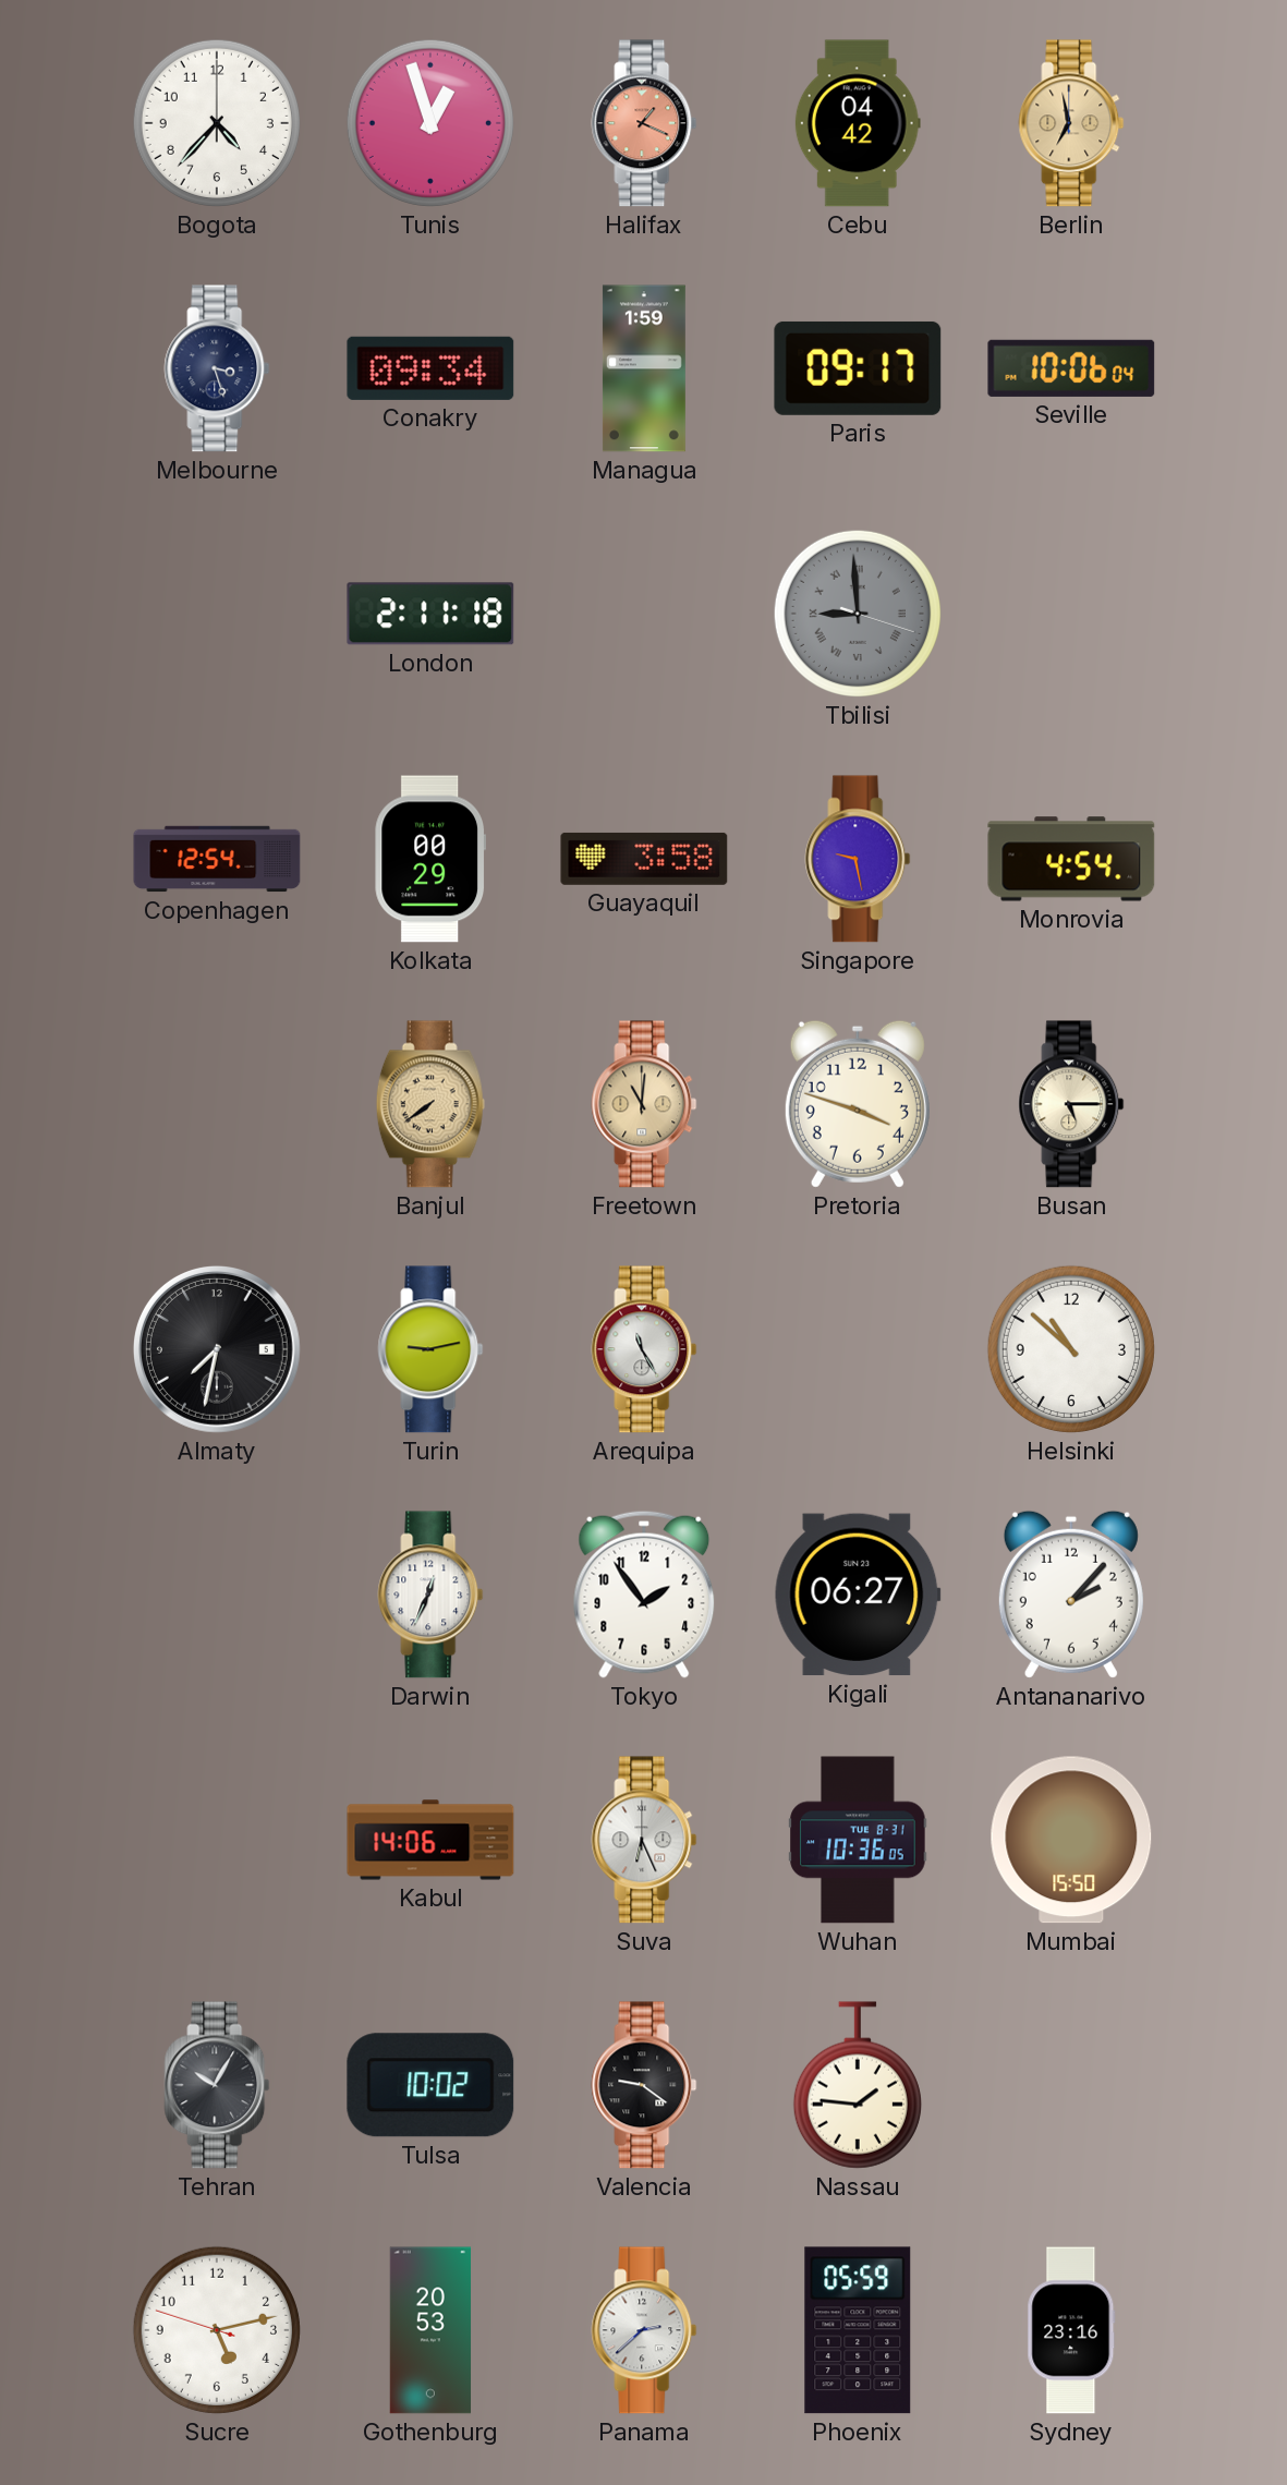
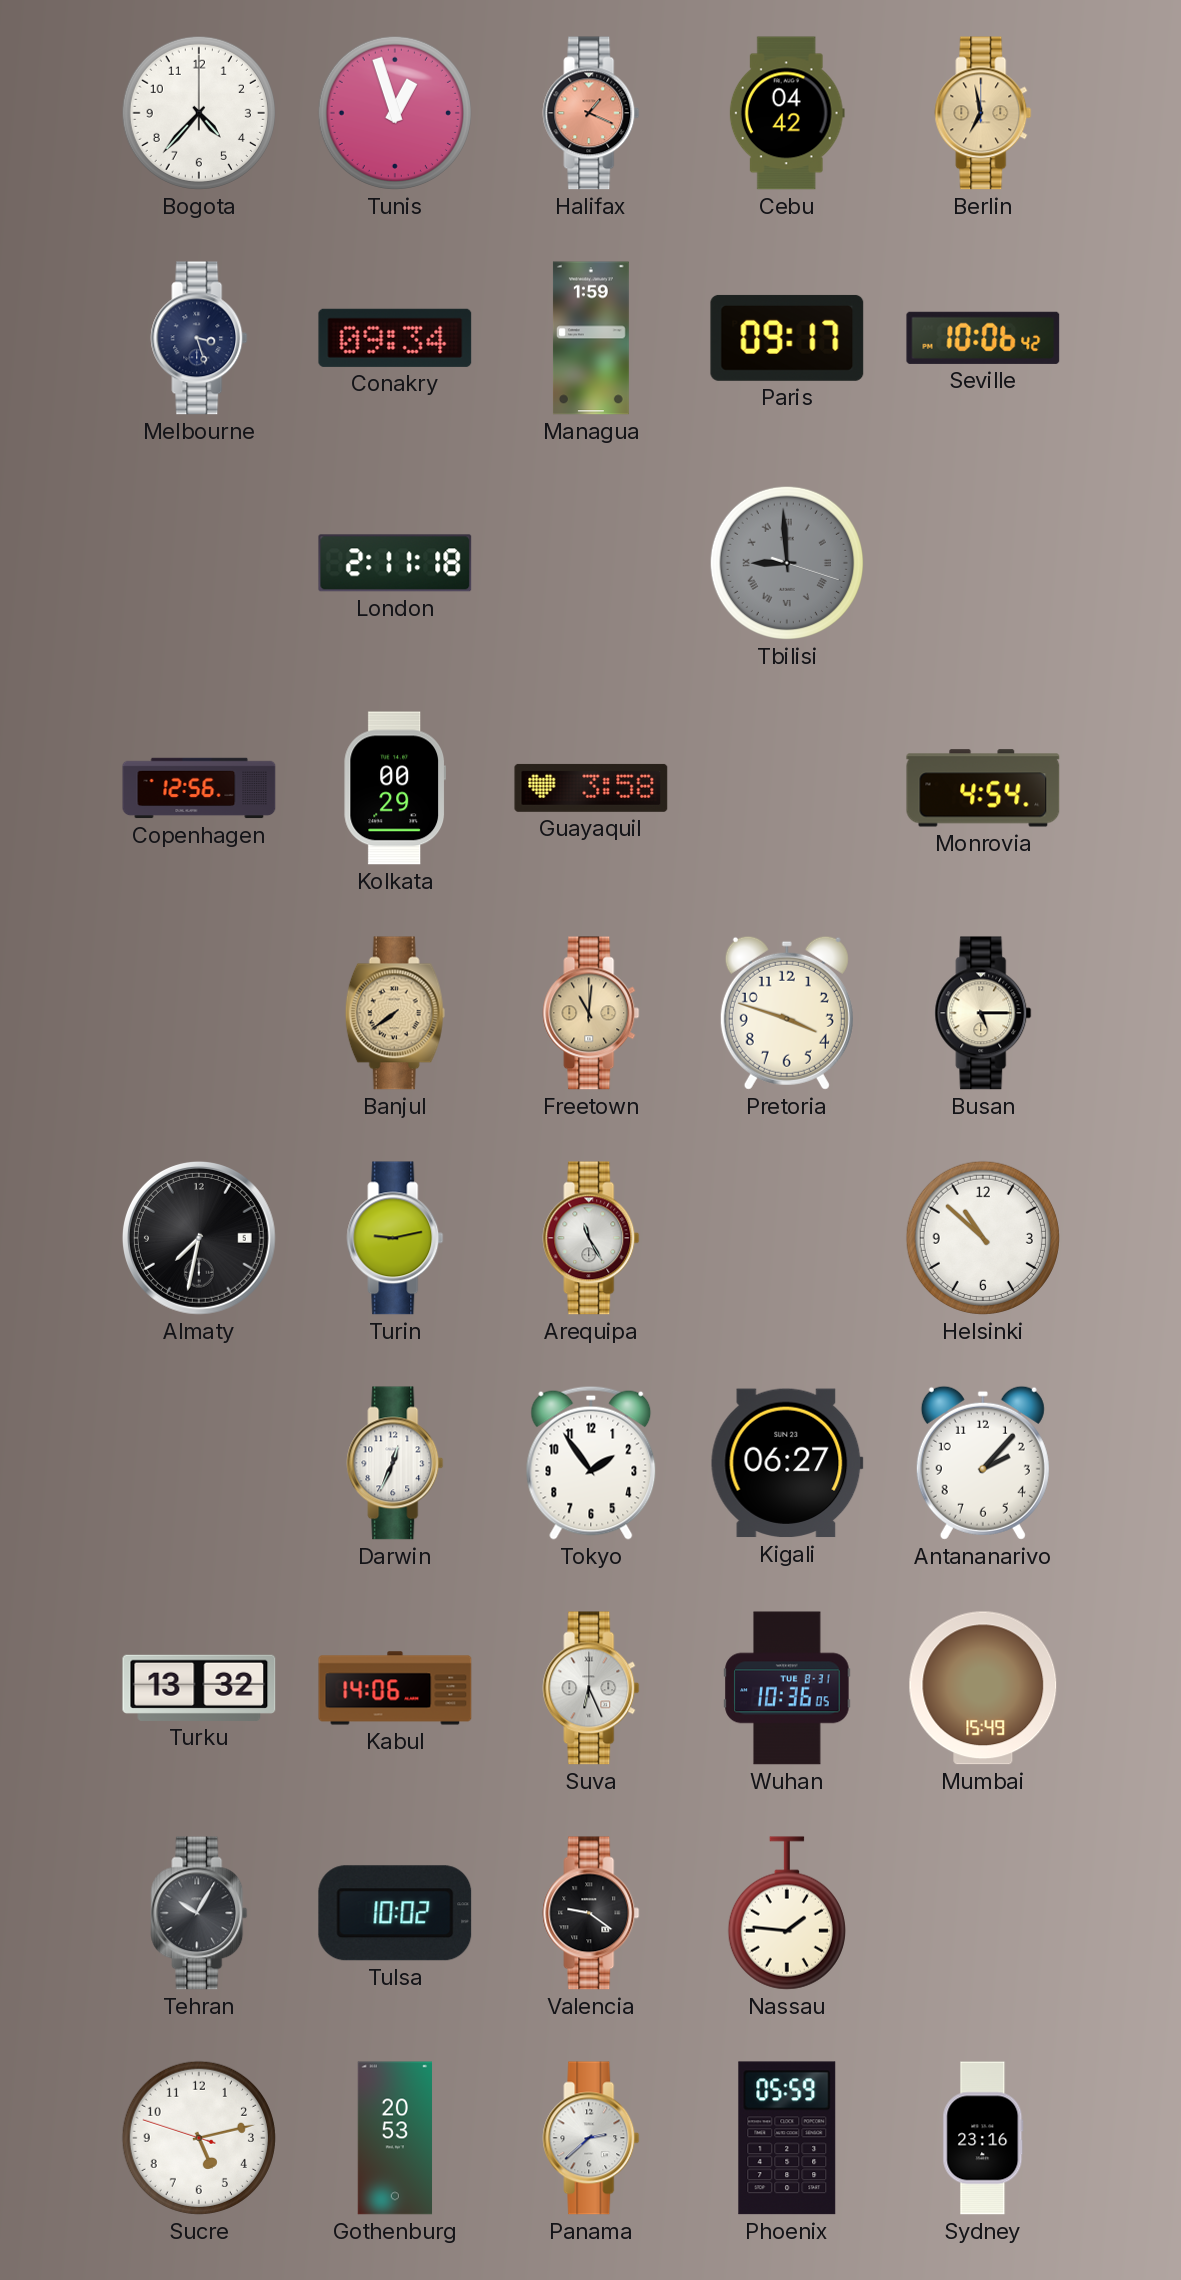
Seville: 10:06:04 -> 10:06:42 (983, 338)
Copenhagen: 12:54 -> 12:56 (199, 788)
Singapore: 9:28 -> none (858, 859)
Turku: none -> 13:32 (199, 1688)
Mumbai: 15:50 -> 15:49 (983, 1688)
